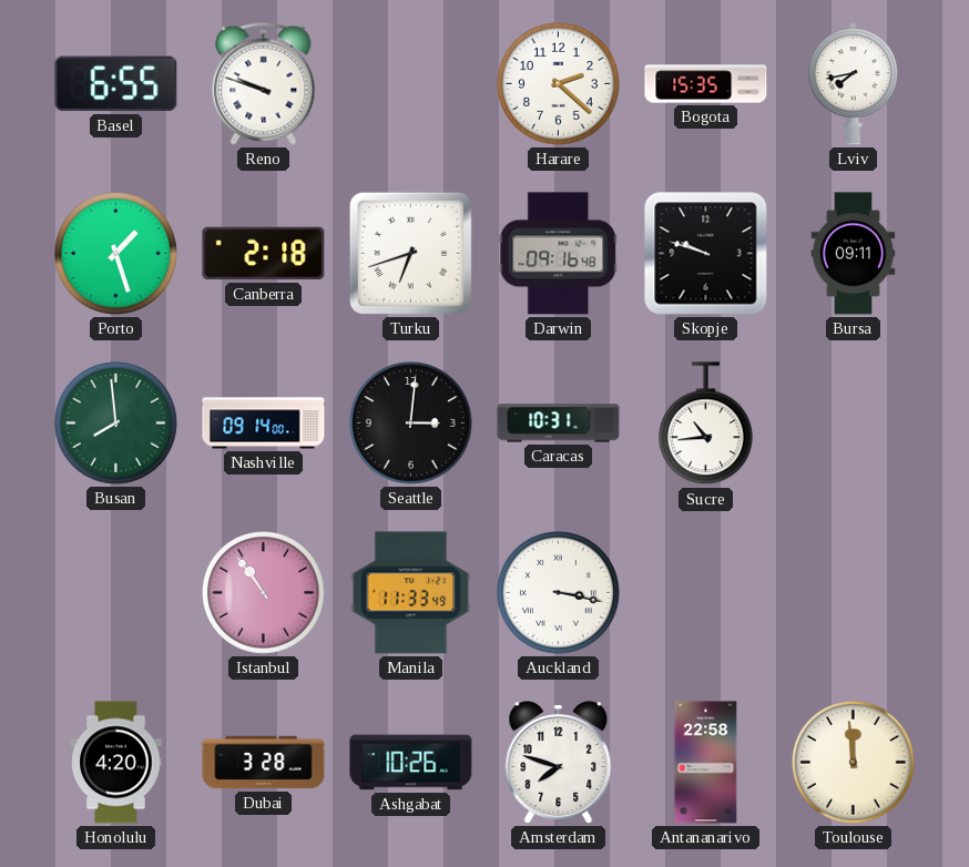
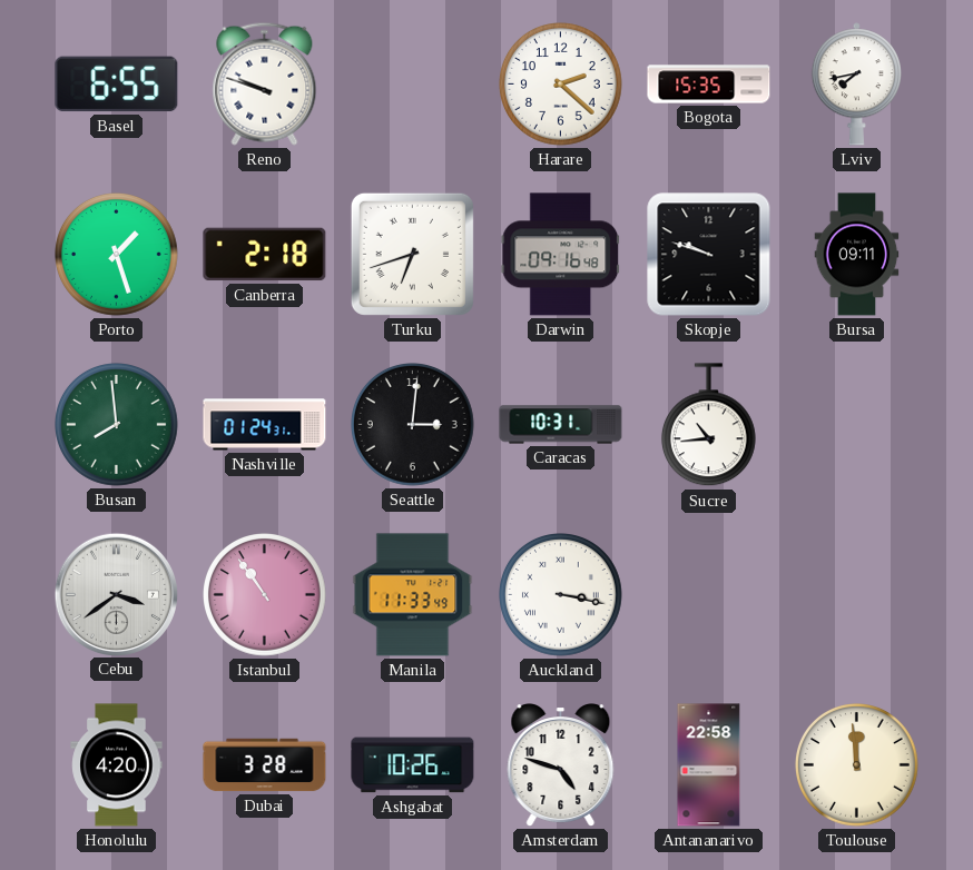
Nashville: 09:14 -> 01:24 (265, 425)
Cebu: none -> 3:39 (116, 594)
Amsterdam: 7:48 -> 4:48 (561, 765)
